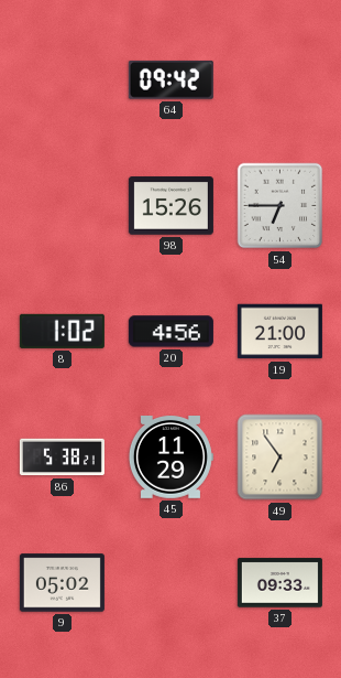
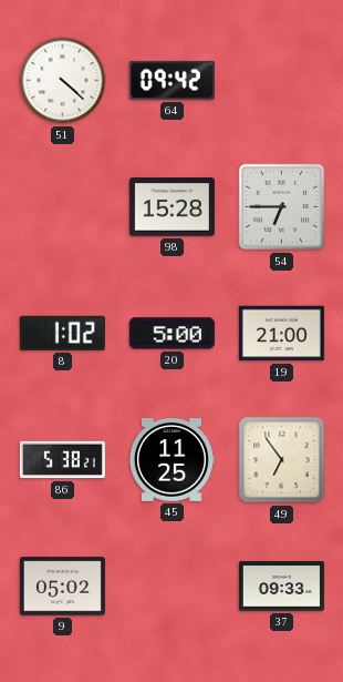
51: none -> 4:22 (63, 81)
98: 15:26 -> 15:28 (171, 207)
20: 4:56 -> 5:00 (171, 334)
45: 11:29 -> 11:25 (171, 460)
